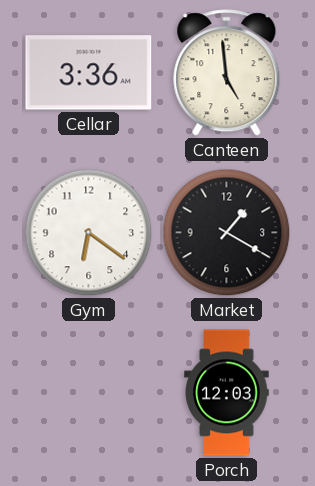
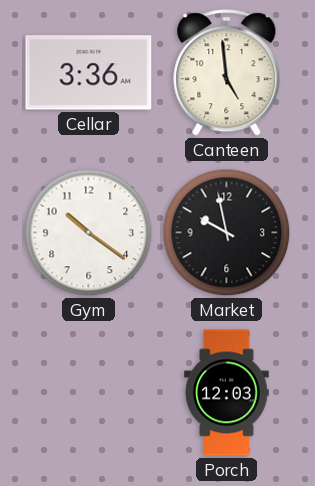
Gym: 6:21 -> 10:21 (89, 233)
Market: 1:20 -> 9:58 (227, 233)
